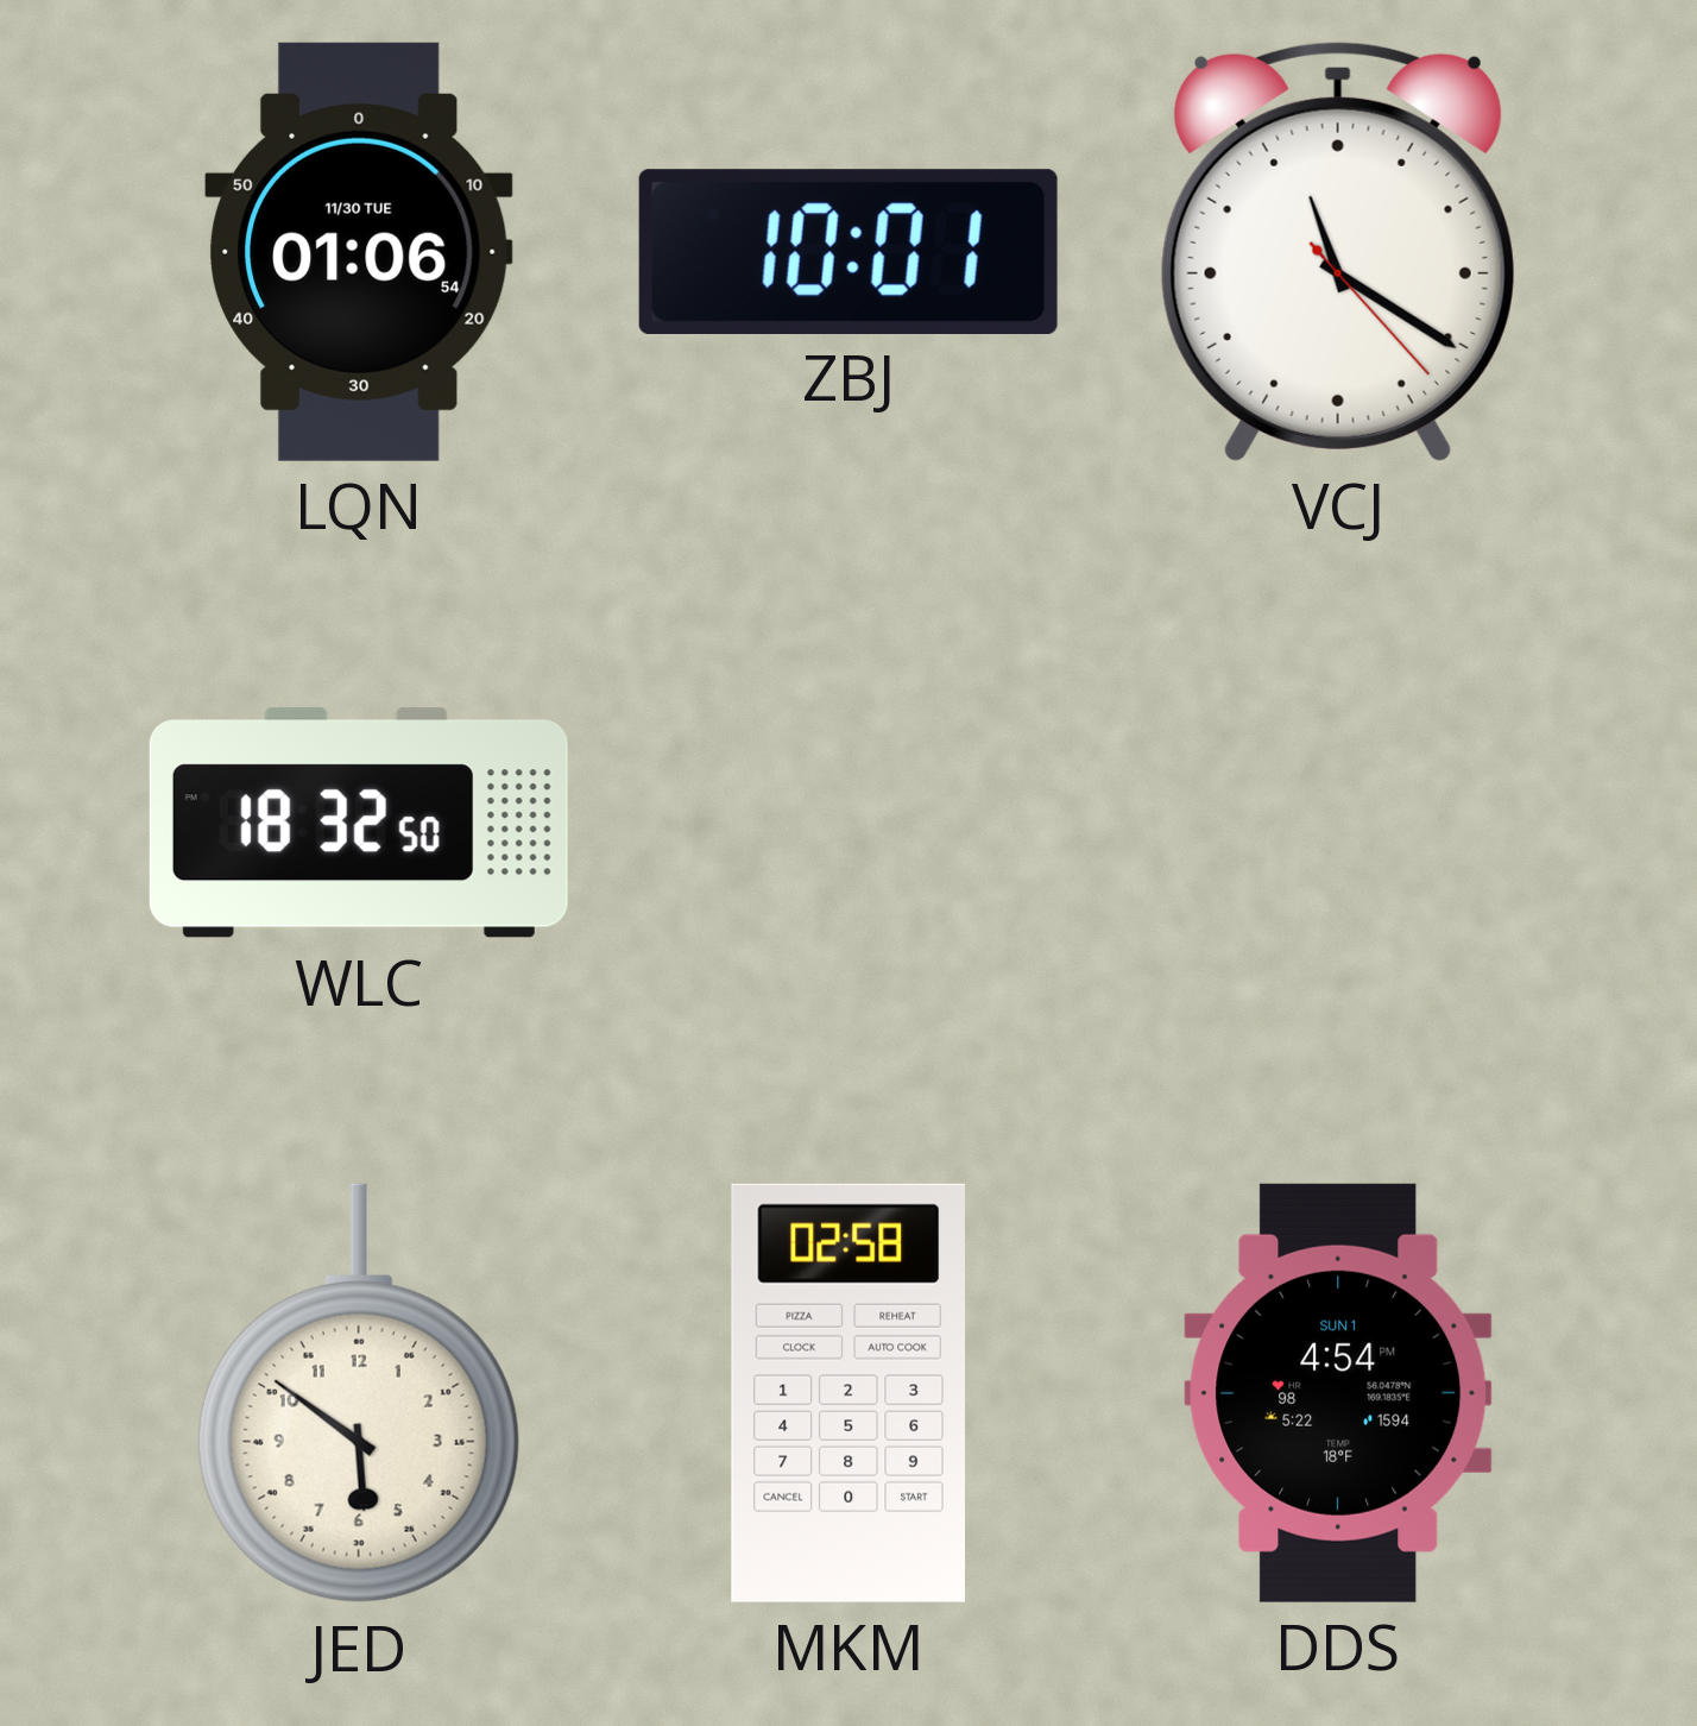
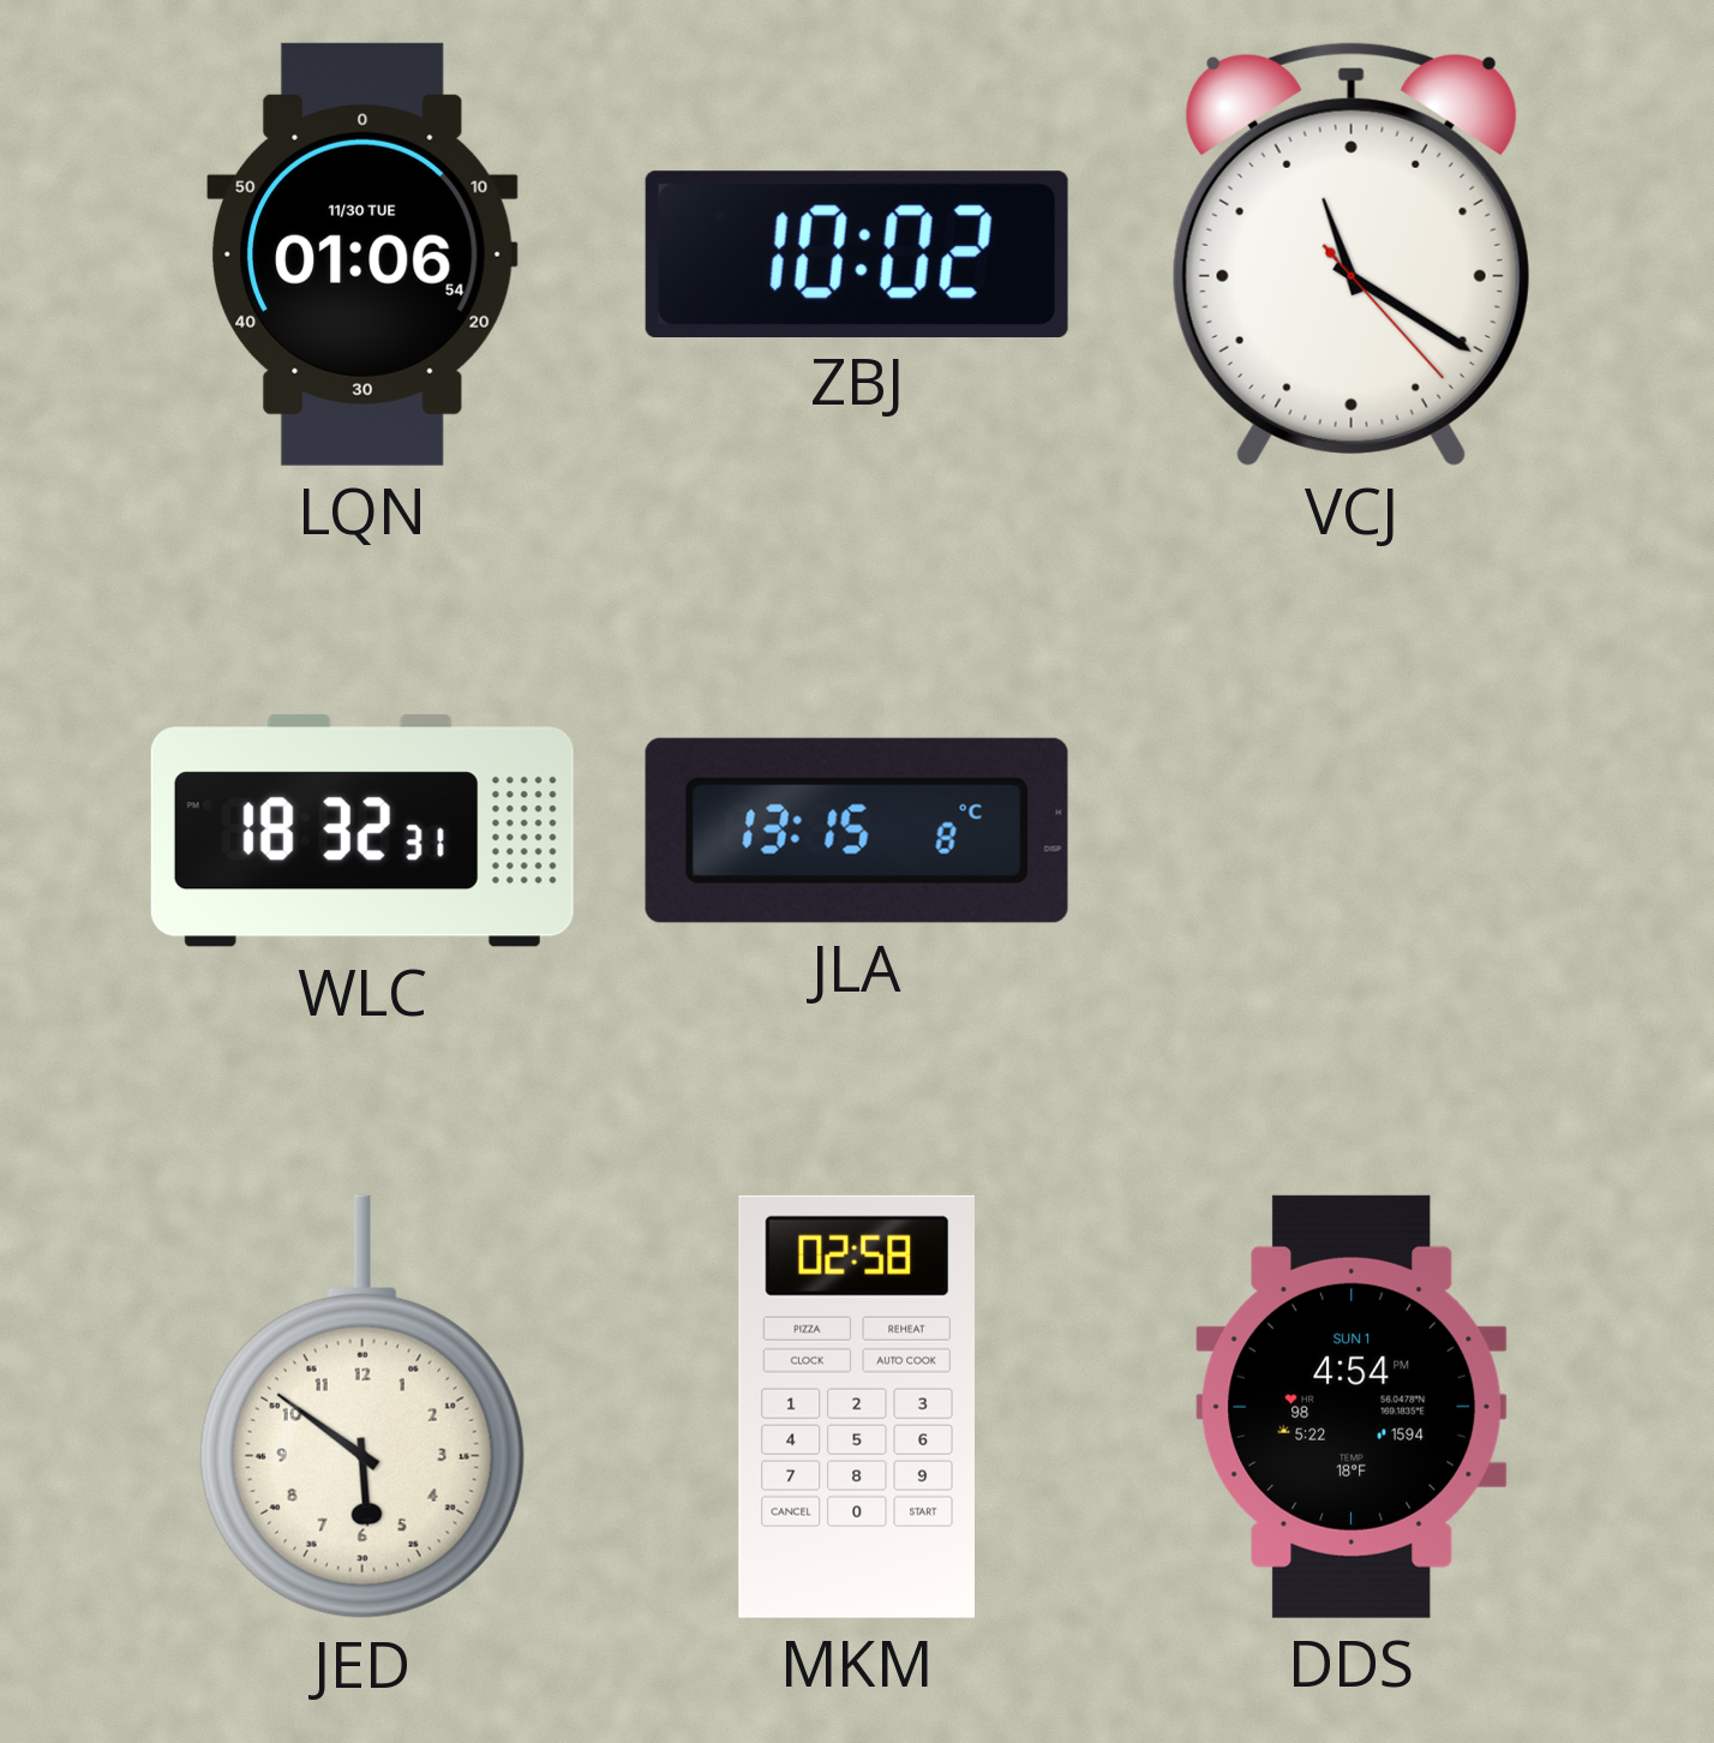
ZBJ: 10:01 -> 10:02 (857, 253)
WLC: 18:32:50 -> 18:32:31 (362, 831)
JLA: none -> 13:15 (857, 831)
